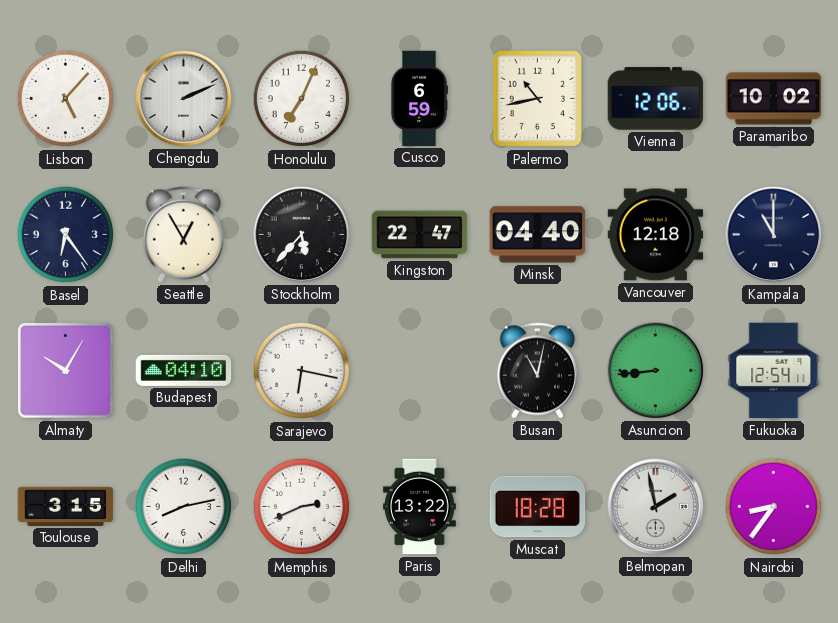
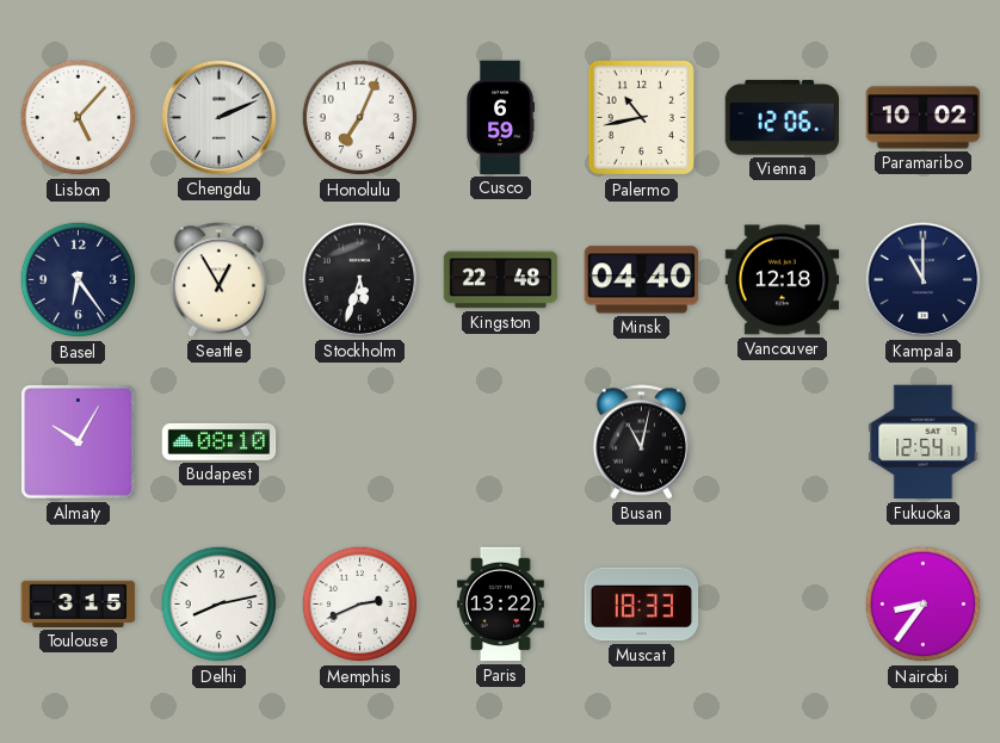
Stockholm: 5:37 -> 5:33 (360, 280)
Kingston: 22:47 -> 22:48 (501, 280)
Budapest: 04:10 -> 08:10 (220, 441)
Sarajevo: 6:17 -> none (302, 371)
Asuncion: 8:44 -> none (656, 371)
Muscat: 18:28 -> 18:33 (642, 605)
Belmopan: 1:58 -> none (656, 507)
